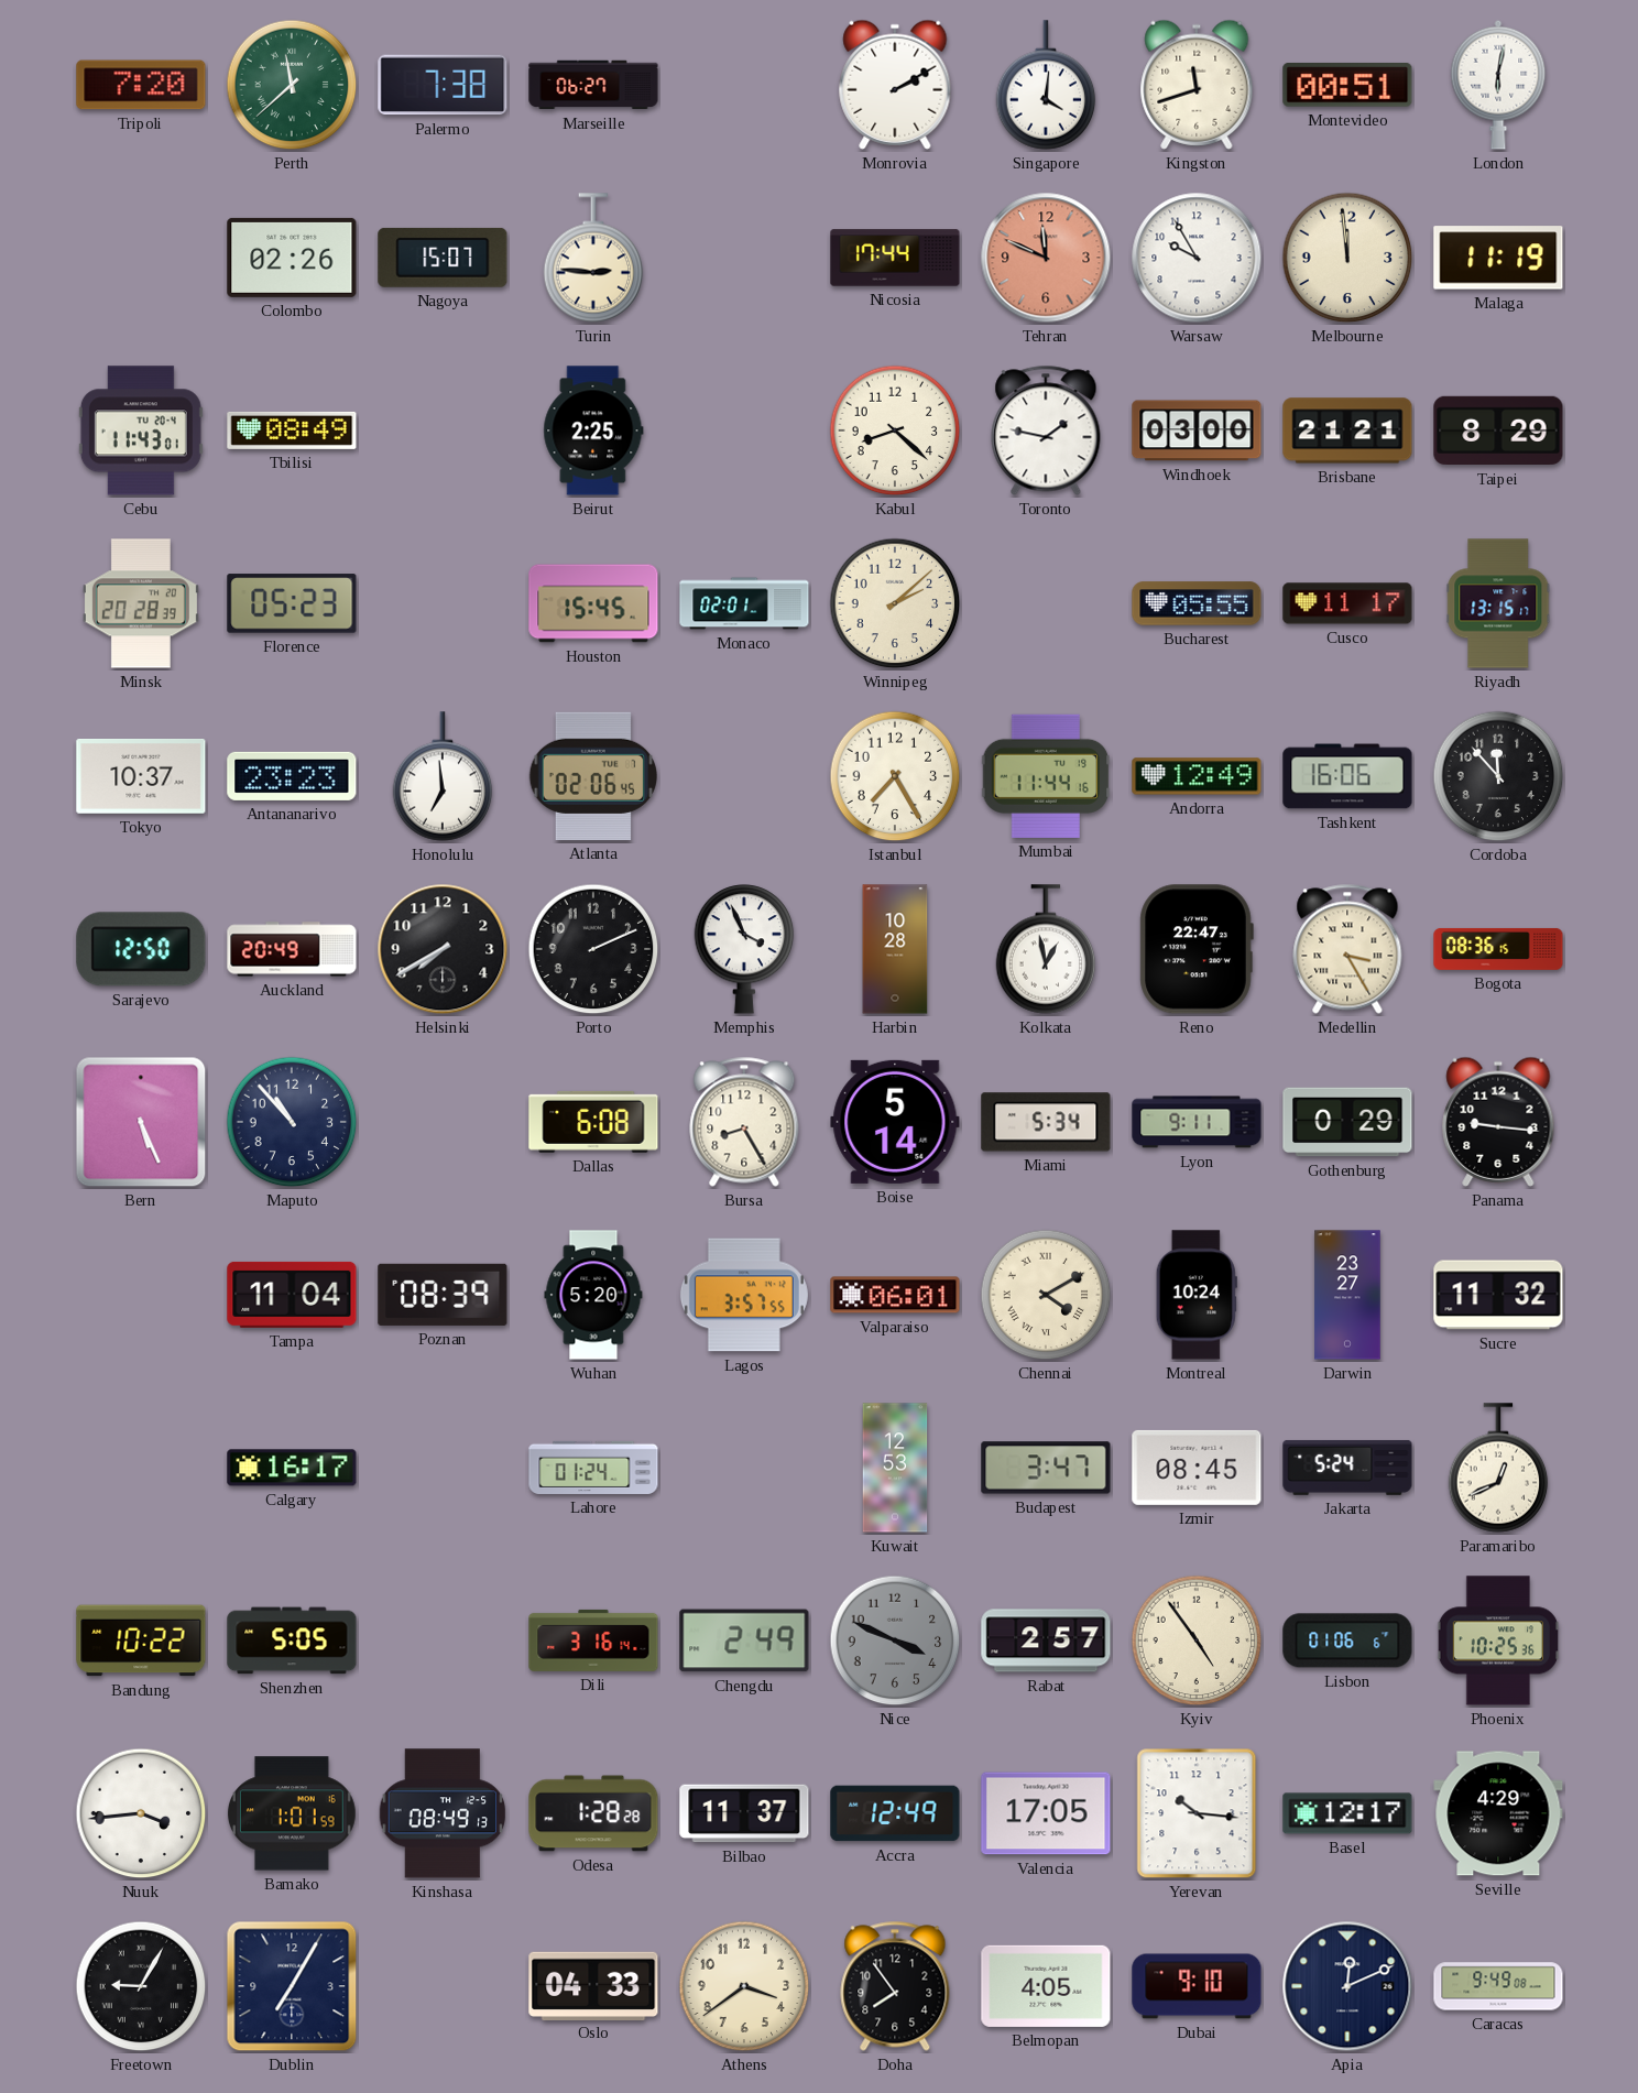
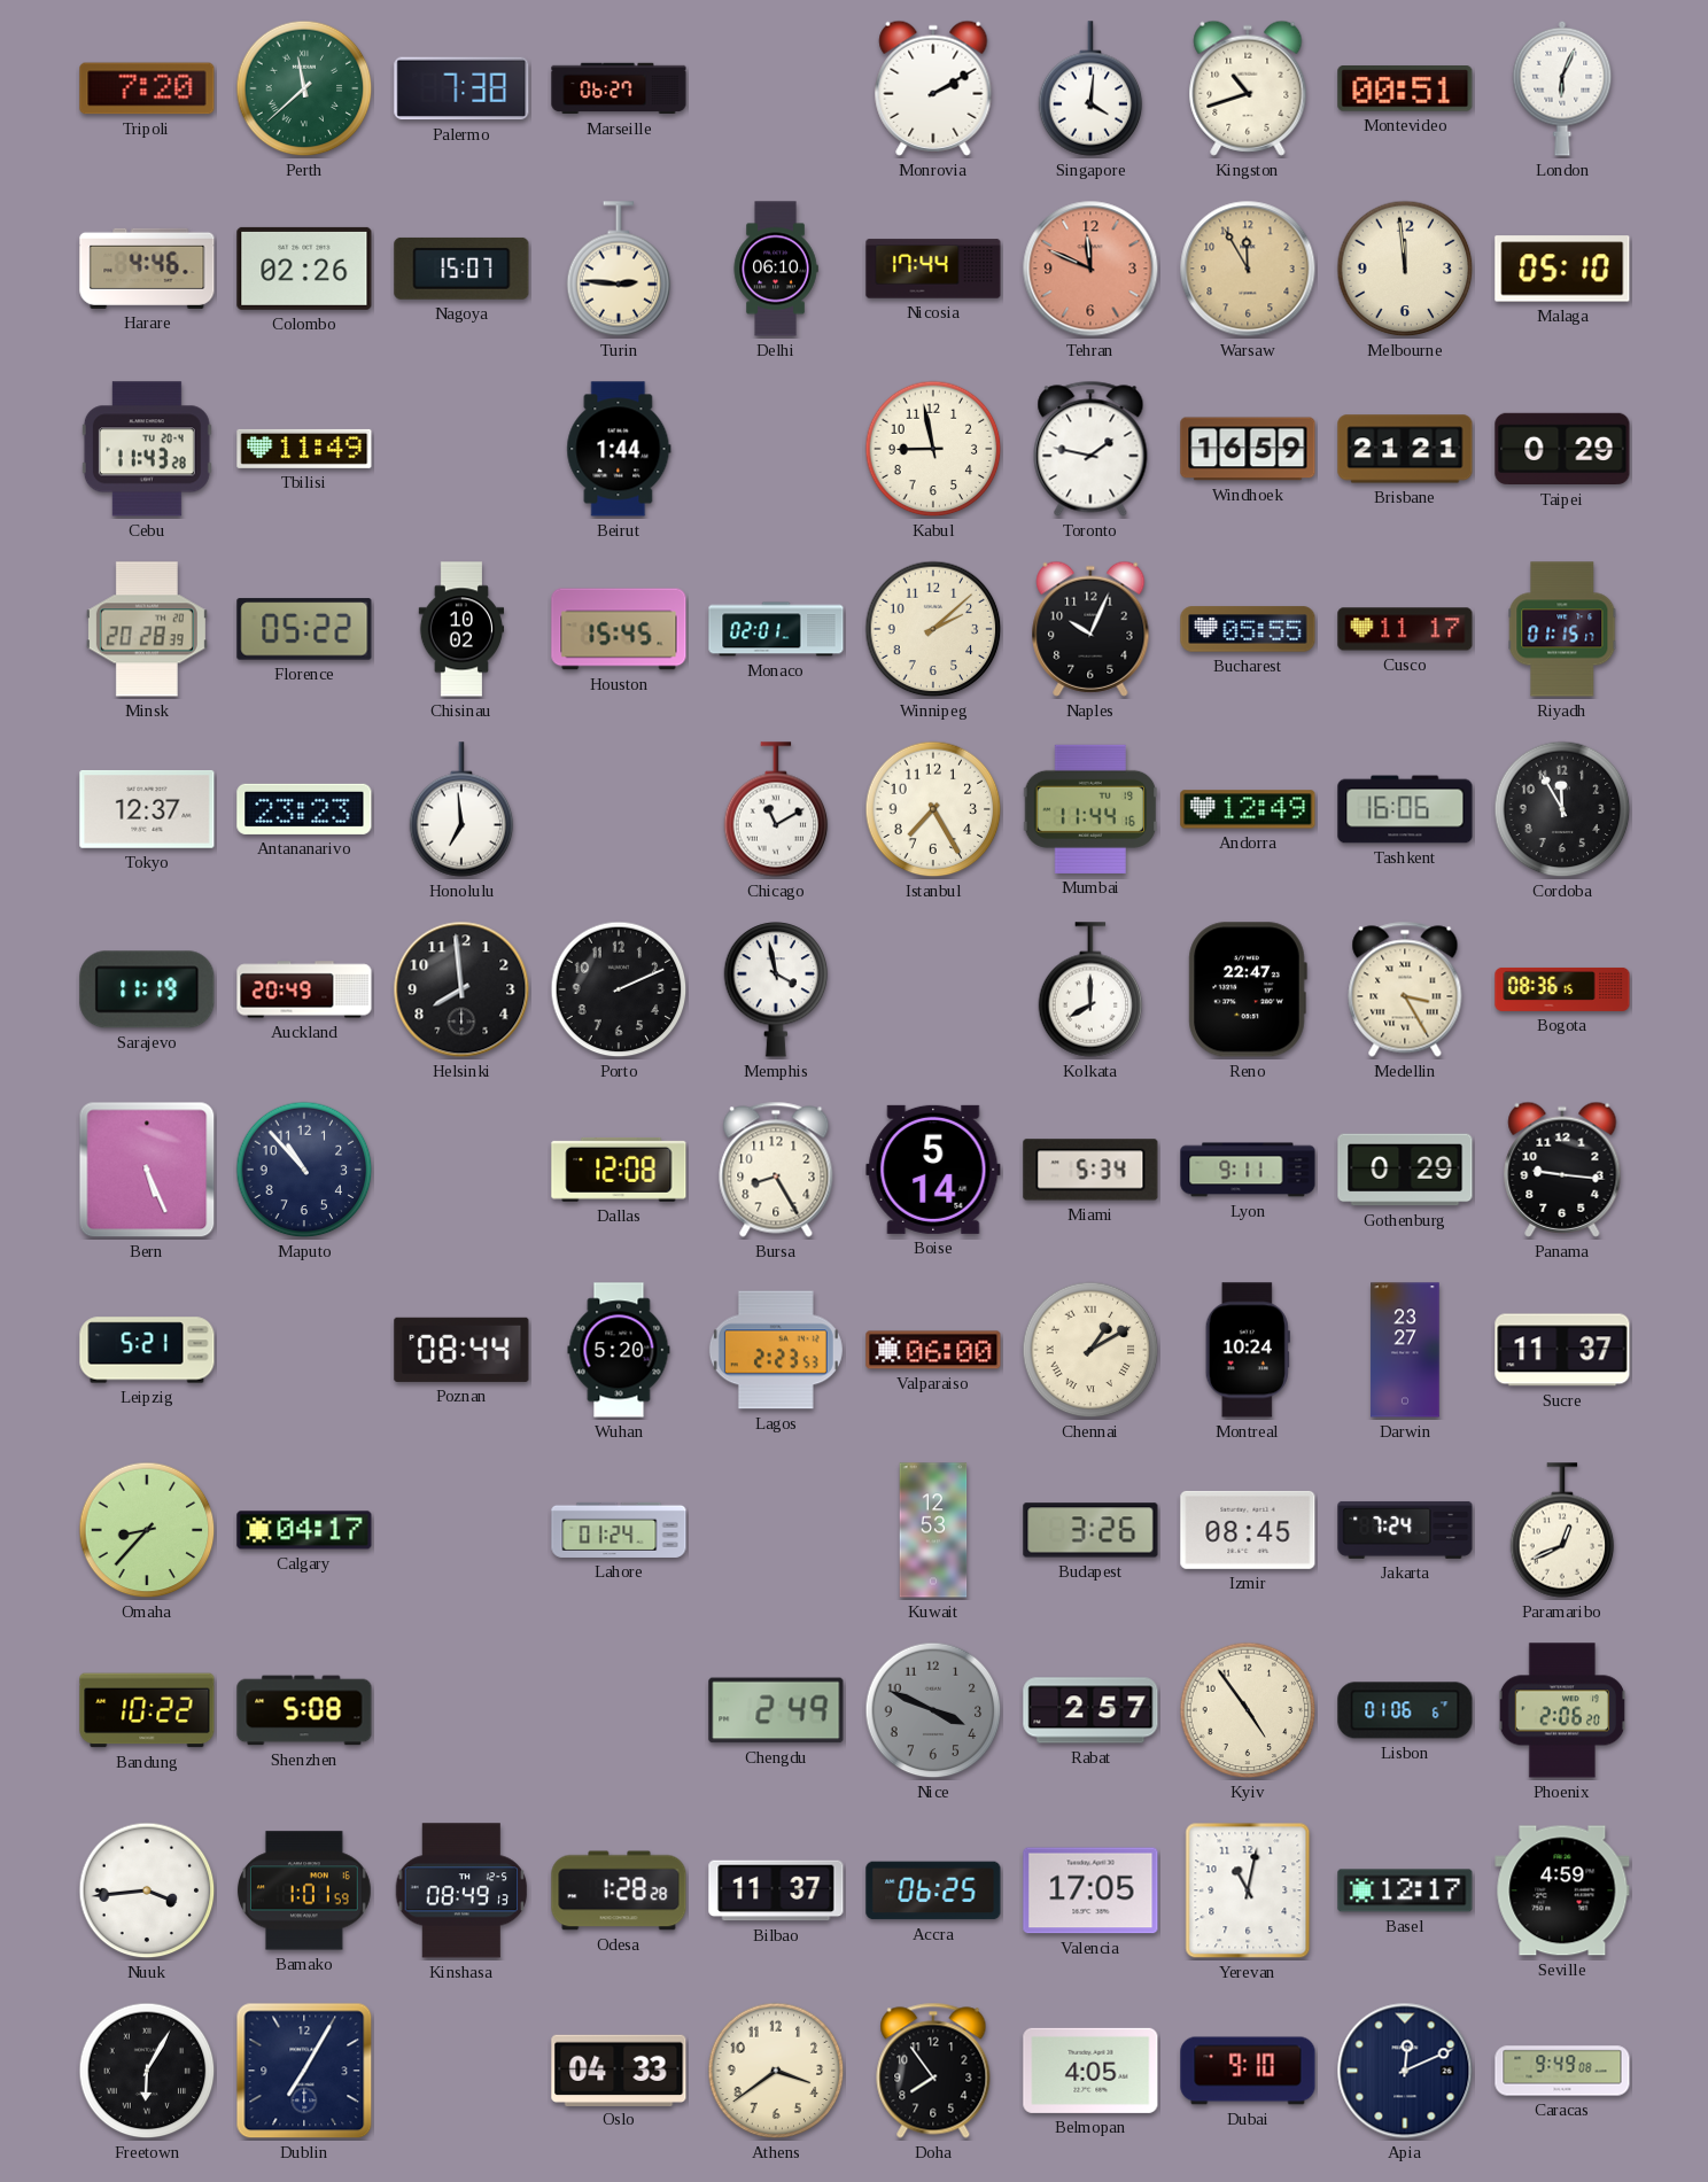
Kingston: 11:42 -> 10:42 (1248, 88)
London: 6:02 -> 6:04 (1562, 88)
Harare: none -> 4:46 (147, 269)
Delhi: none -> 06:10 (776, 269)
Warsaw: 9:55 -> 11:55 (1248, 269)
Warsaw dial: white -> champagne (1248, 269)
Malaga: 11:19 -> 05:10 (1562, 269)
Cebu: 11:43:01 -> 11:43:28 (147, 449)
Tbilisi: 08:49 -> 11:49 (304, 449)
Beirut: 2:25 -> 1:44 (619, 449)
Kabul: 8:22 -> 8:58 (933, 449)
Windhoek: 03:00 -> 16:59 (1248, 449)
Taipei: 8:29 -> 0:29 (1562, 449)
Florence: 05:23 -> 05:22 (304, 629)
Chisinau: none -> 10:02 (461, 629)
Naples: none -> 10:04 (1090, 629)
Riyadh: 13:15 -> 01:15 (1562, 629)
Tokyo: 10:37 -> 12:37 (147, 809)
Atlanta: 02:06 -> none (592, 776)
Chicago: none -> 11:10 (776, 809)
Cordoba: 11:53 -> 11:55 (1562, 809)
Sarajevo: 12:50 -> 11:19 (147, 989)
Helsinki: 7:40 -> 7:59 (461, 989)
Memphis: 3:56 -> 3:58 (776, 989)
Harbin: 10:28 -> none (895, 949)
Kolkata: 12:58 -> 8:00 (1090, 989)
Dallas: 6:08 -> 12:08 (619, 1170)
Leipzig: none -> 5:21 (147, 1350)
Tampa: 11:04 -> none (292, 1295)
Poznan: 08:39 -> 08:44 (461, 1350)
Lagos: 3:57 -> 2:23 (776, 1350)
Valparaiso: 06:01 -> 06:00 (933, 1350)
Chennai: 4:10 -> 1:10 (1090, 1350)
Sucre: 11:32 -> 11:37 (1562, 1350)
Omaha: none -> 8:37 (147, 1530)
Calgary: 16:17 -> 04:17 (304, 1530)
Budapest: 3:47 -> 3:26 (1090, 1530)
Jakarta: 5:24 -> 7:24 (1405, 1530)
Shenzhen: 5:05 -> 5:08 (304, 1710)
Dili: 3:16 -> none (593, 1640)
Phoenix: 10:25 -> 2:06 (1561, 1710)
Accra: 12:49 -> 06:25 (933, 1890)
Yerevan: 10:16 -> 11:02 (1248, 1890)
Seville: 4:29 -> 4:59 (1562, 1890)
Freetown: 9:05 -> 6:05 (147, 2071)
